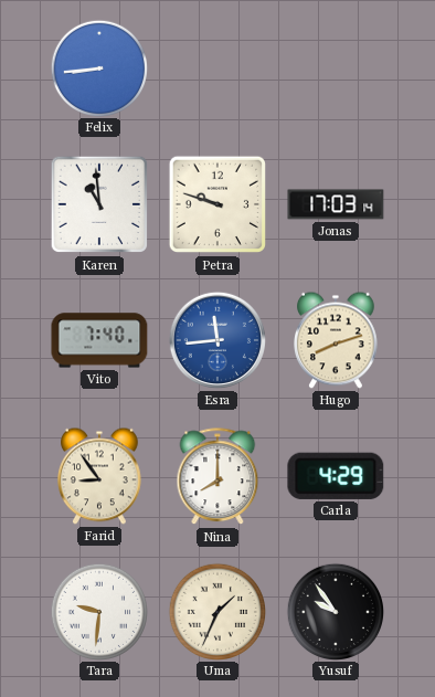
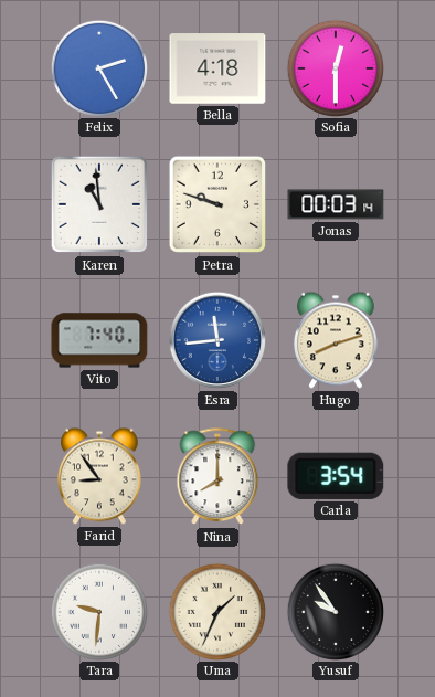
Felix: 8:44 -> 2:25 (98, 67)
Bella: none -> 4:18 (217, 68)
Sofia: none -> 12:30 (335, 67)
Jonas: 17:03 -> 00:03 (336, 204)
Carla: 4:29 -> 3:54 (336, 476)
